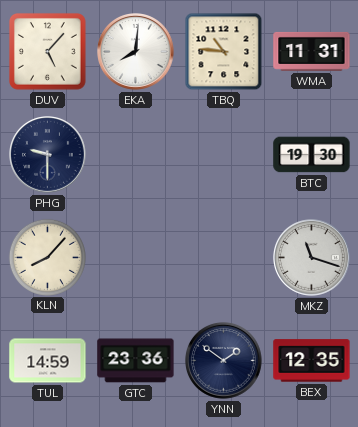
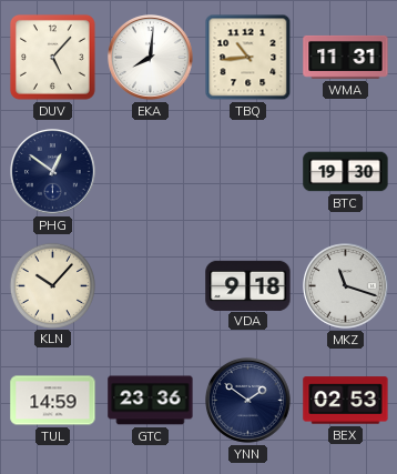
TBQ: 10:46 -> 10:44 (248, 58)
PHG: 9:30 -> 12:51 (53, 172)
KLN: 8:07 -> 10:07 (52, 285)
VDA: none -> 9:18 (248, 285)
BEX: 12:35 -> 02:53 (346, 401)
